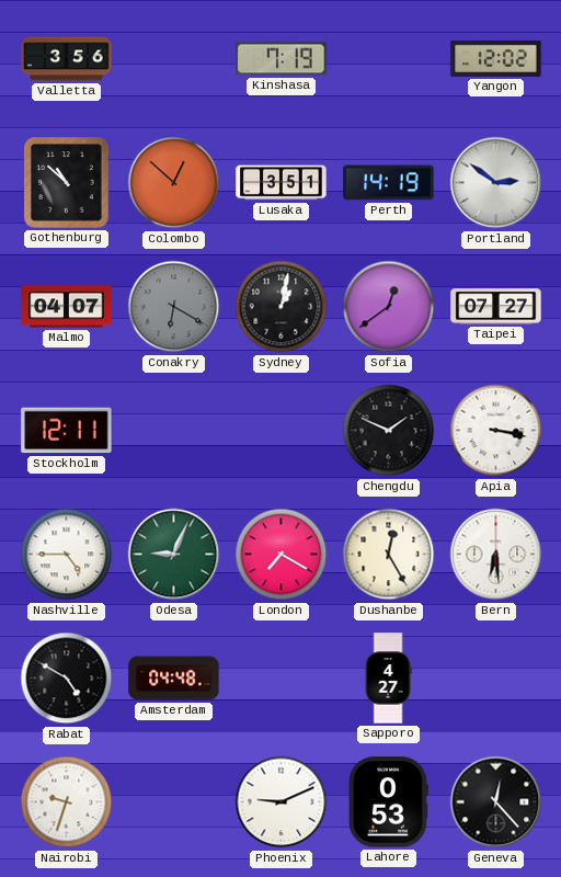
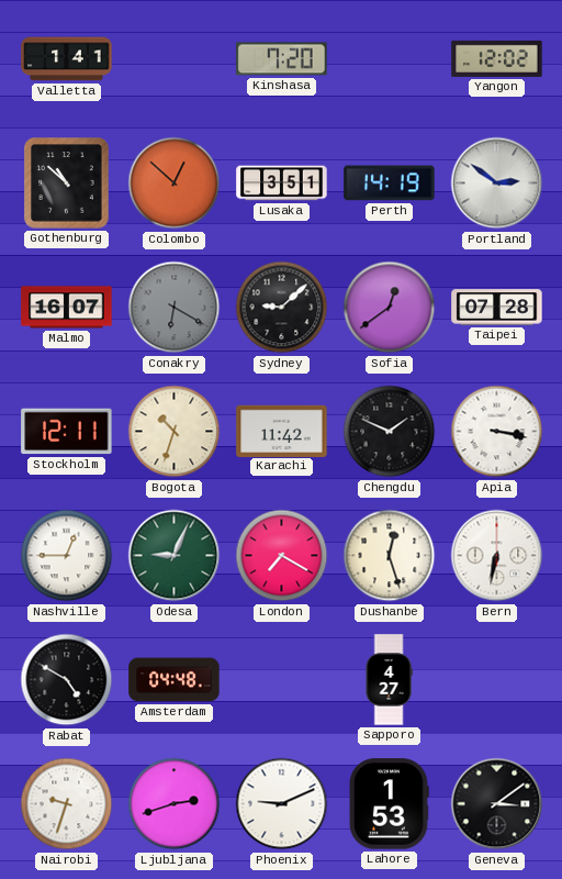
Valletta: 3:56 -> 1:41 (67, 59)
Kinshasa: 7:19 -> 7:20 (282, 59)
Malmo: 04:07 -> 16:07 (67, 308)
Sydney: 1:02 -> 9:08 (282, 308)
Taipei: 07:27 -> 07:28 (497, 308)
Bogota: none -> 10:33 (175, 432)
Karachi: none -> 11:42 (282, 431)
Nashville: 4:45 -> 12:45 (67, 556)
Dushanbe: 12:25 -> 12:27 (390, 556)
Bern: 6:29 -> 6:32 (497, 556)
Ljubljana: none -> 2:42 (175, 804)
Lahore: 0:53 -> 1:53 (390, 804)
Geneva: 12:23 -> 3:09 (497, 804)
